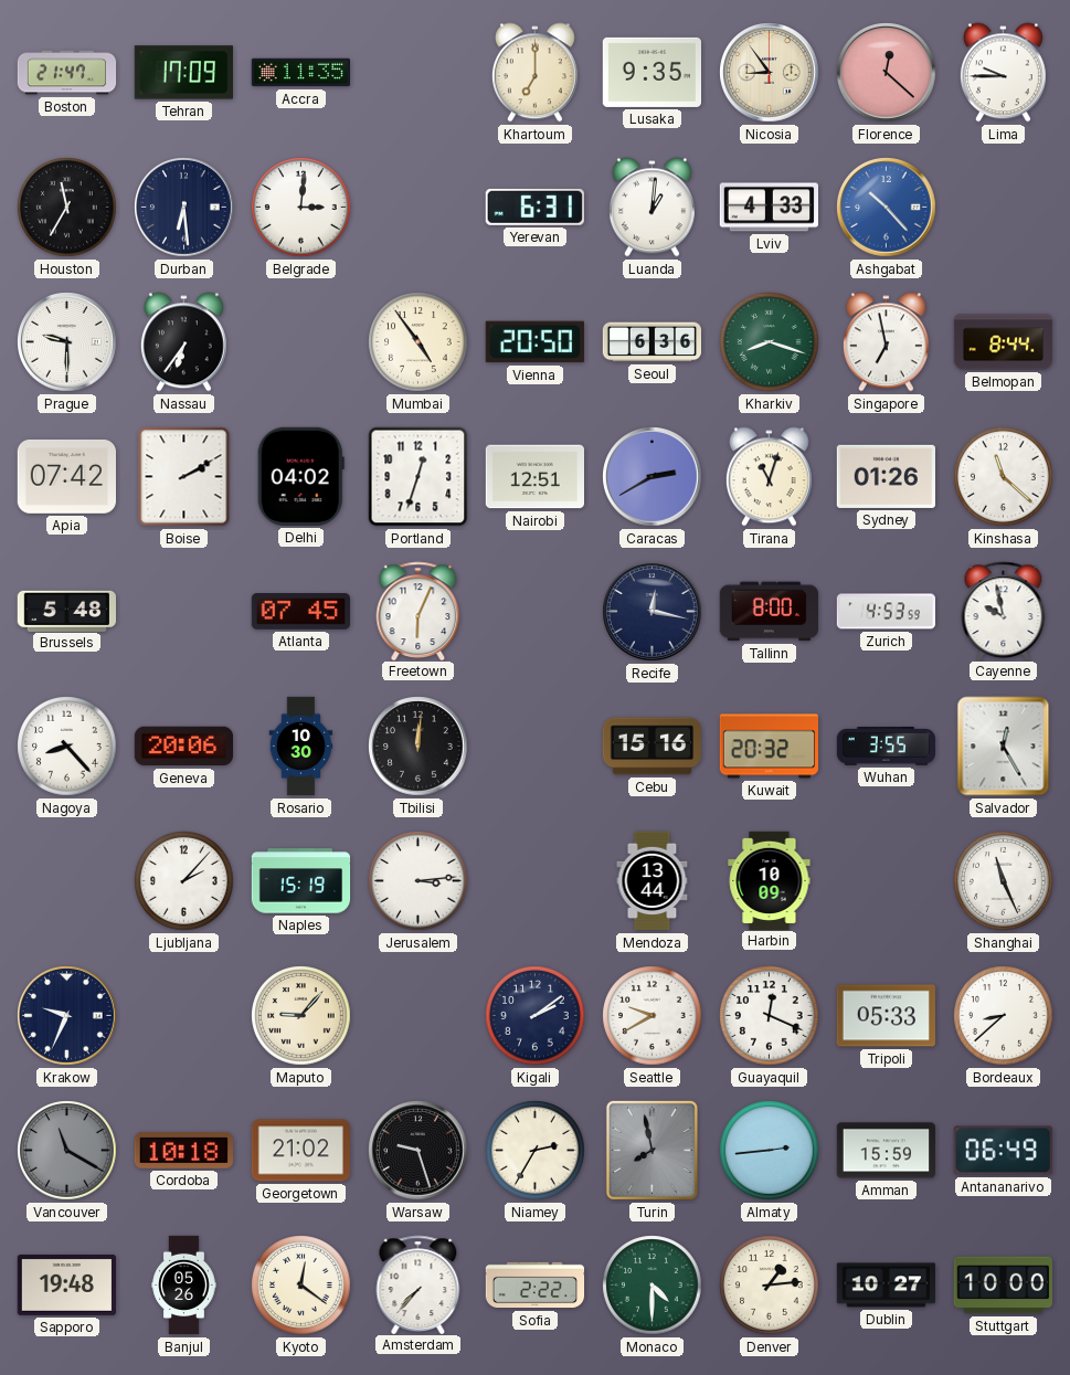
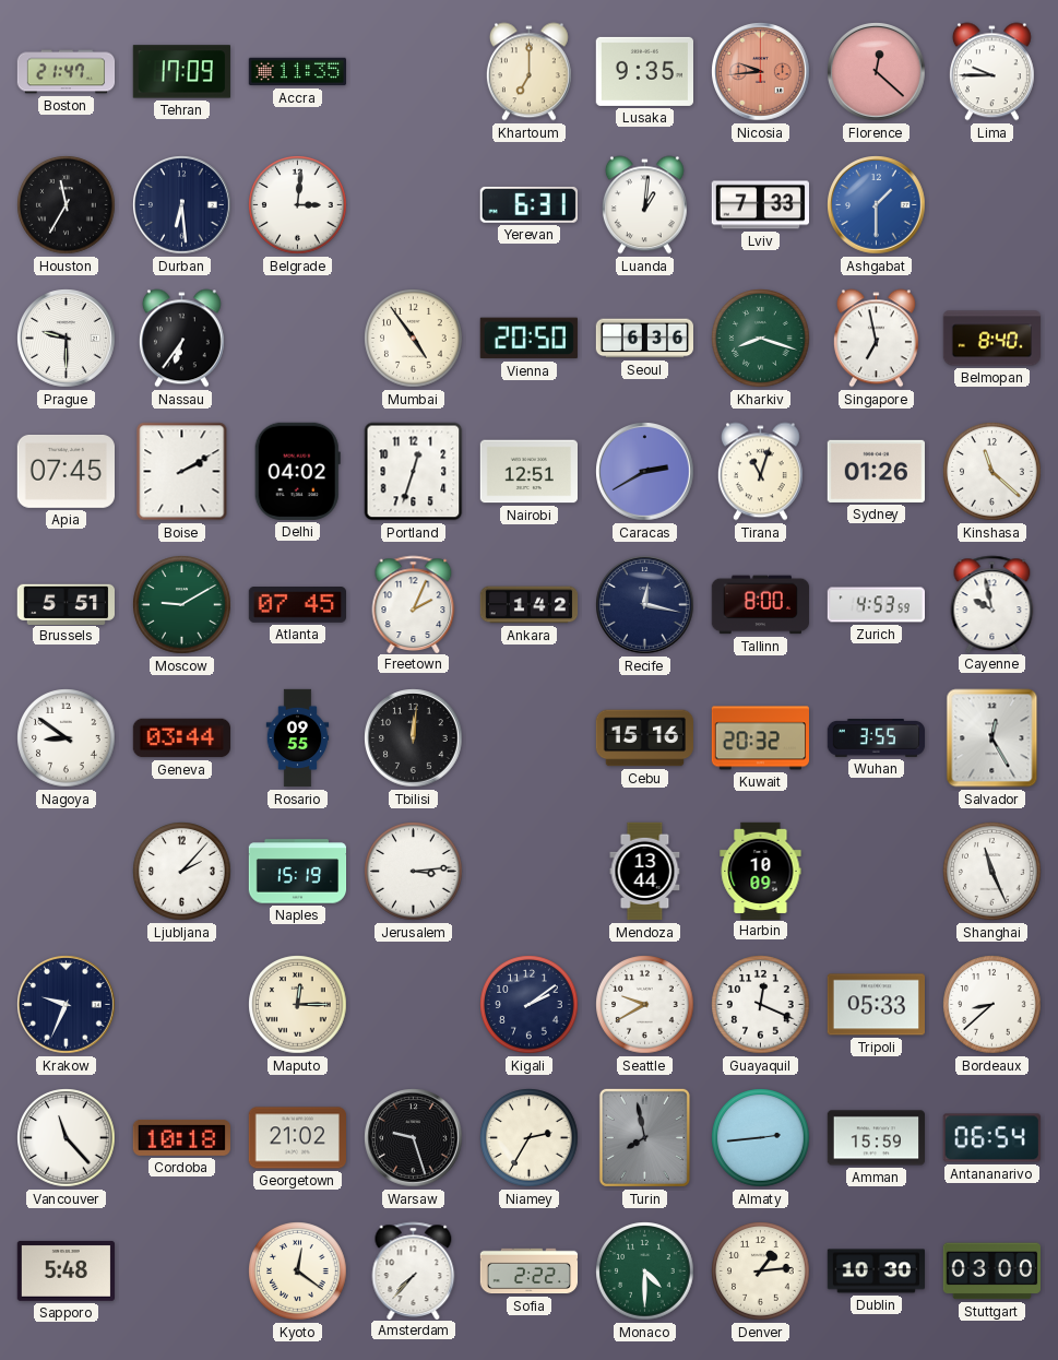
Nicosia: 8:54 -> 9:44 (761, 72)
Nicosia dial: cream -> salmon (761, 72)
Lviv: 4:33 -> 7:33 (760, 205)
Ashgabat: 10:23 -> 1:30 (877, 205)
Belmopan: 8:44 -> 8:40 (991, 339)
Apia: 07:42 -> 07:45 (66, 471)
Brussels: 5:48 -> 5:51 (66, 604)
Moscow: none -> 9:10 (182, 605)
Freetown: 6:04 -> 2:04 (414, 604)
Ankara: none -> 1:42 (530, 605)
Nagoya: 8:23 -> 8:51 (67, 738)
Geneva: 20:06 -> 03:44 (181, 738)
Rosario: 10:30 -> 09:55 (298, 738)
Maputo: 9:07 -> 12:15 (298, 1005)
Vancouver: 11:20 -> 11:23 (67, 1138)
Vancouver dial: grey -> white (67, 1138)
Antananarivo: 06:49 -> 06:54 (991, 1138)
Sapporo: 19:48 -> 5:48 (66, 1270)
Banjul: 05:26 -> none (184, 1286)
Dublin: 10:27 -> 10:30 (876, 1272)
Stuttgart: 10:00 -> 03:00 (991, 1272)
